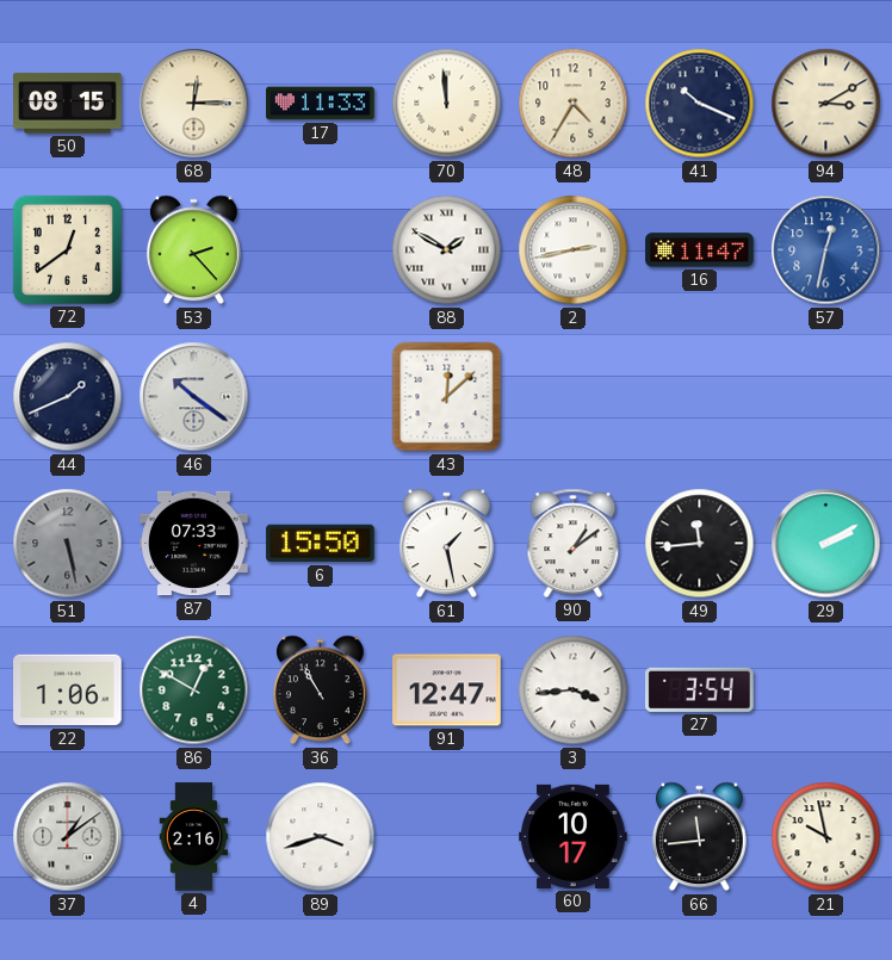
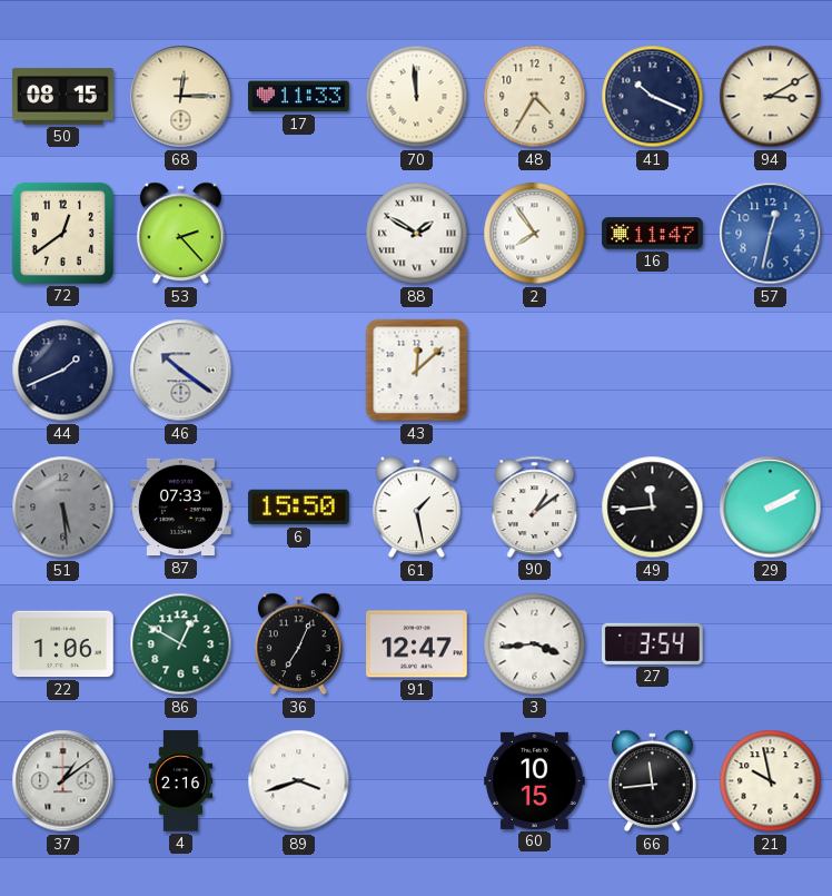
2: 2:43 -> 7:54 (535, 234)
51: 5:28 -> 5:29 (63, 508)
36: 10:55 -> 7:04 (298, 644)
60: 10:17 -> 10:15 (535, 780)
